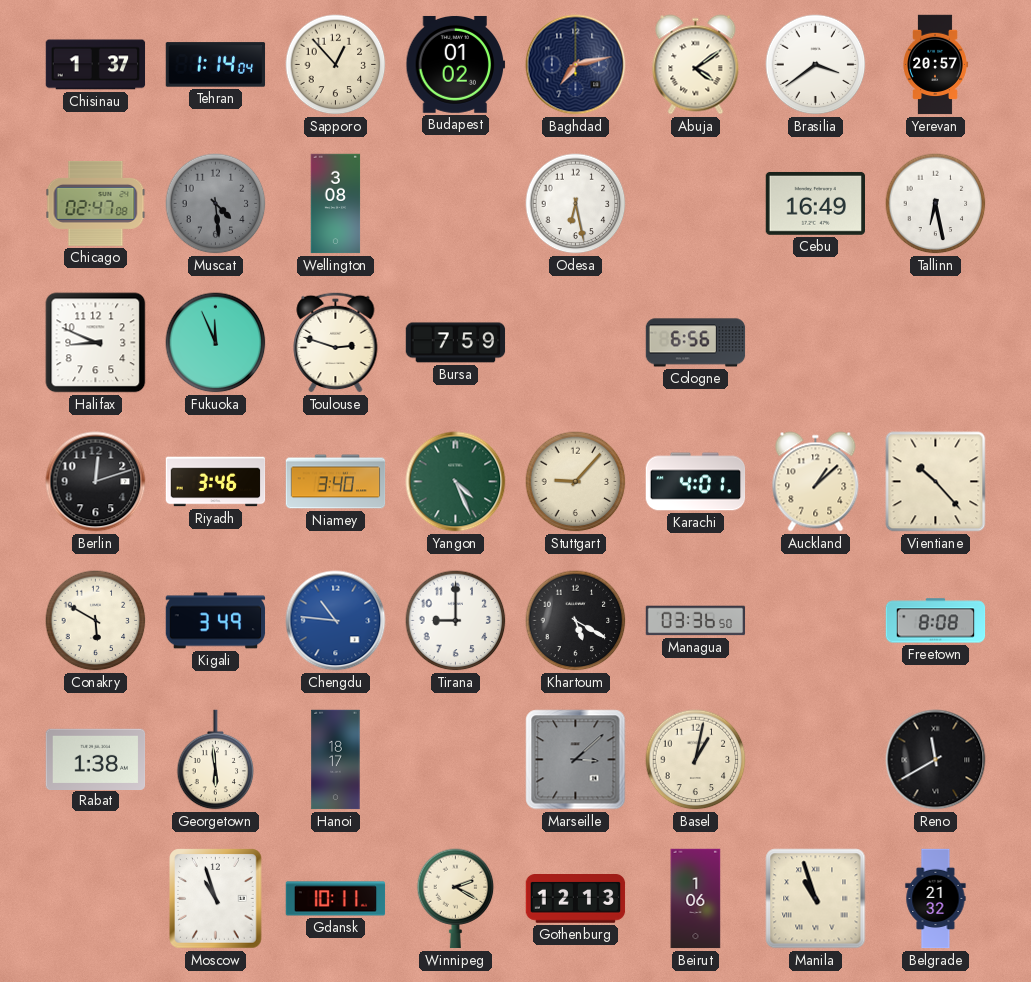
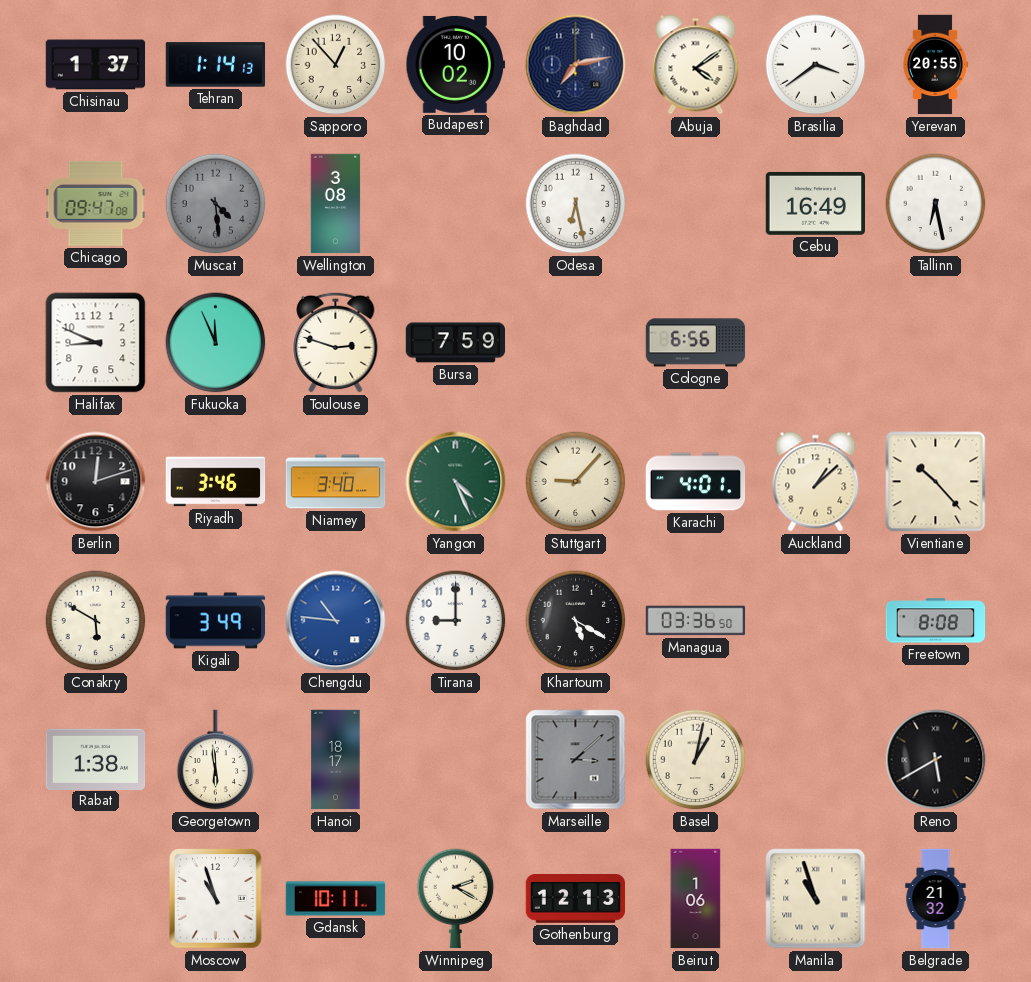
Tehran: 1:14:04 -> 1:14:13 (216, 65)
Budapest: 01:02 -> 10:02 (456, 64)
Yerevan: 20:57 -> 20:55 (935, 65)
Chicago: 02:47 -> 09:47 (96, 203)
Reno: 11:40 -> 5:40 (936, 760)
